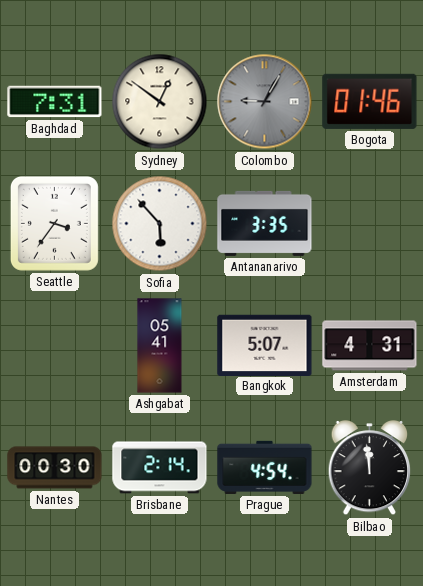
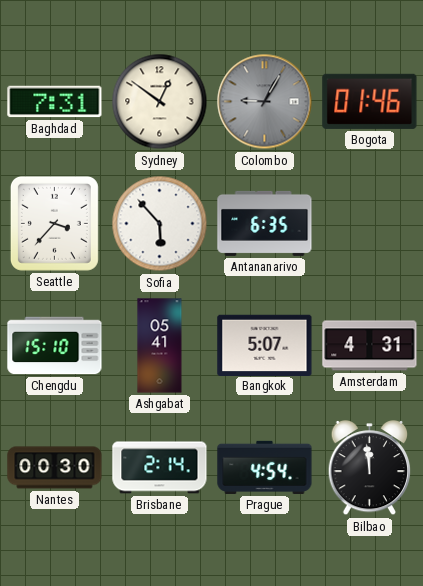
Seattle: 3:36 -> 3:37 (54, 223)
Antananarivo: 3:35 -> 6:35 (265, 223)
Chengdu: none -> 15:10 (55, 346)
